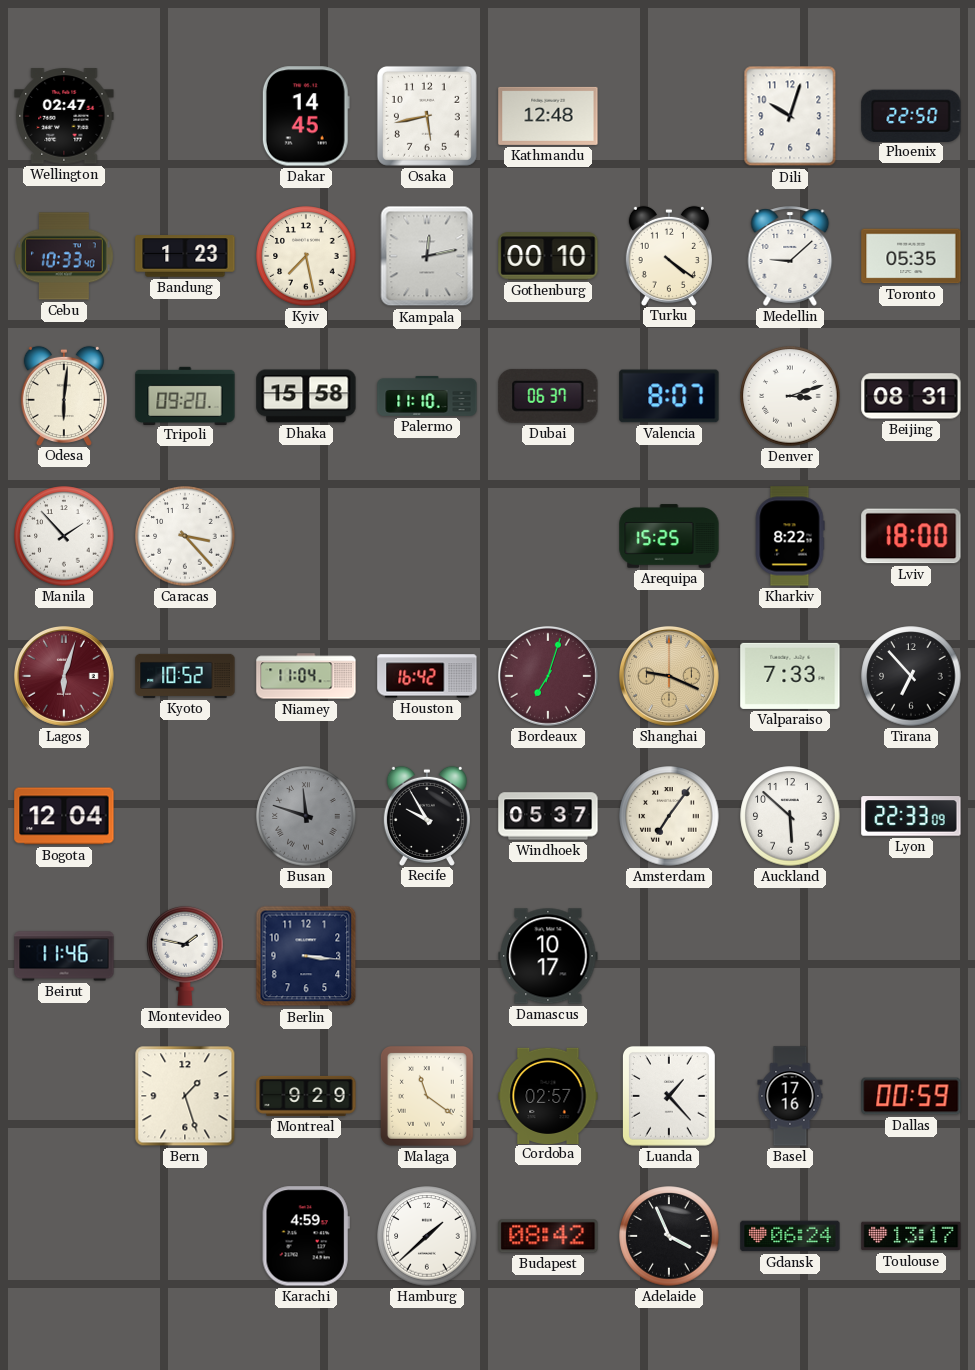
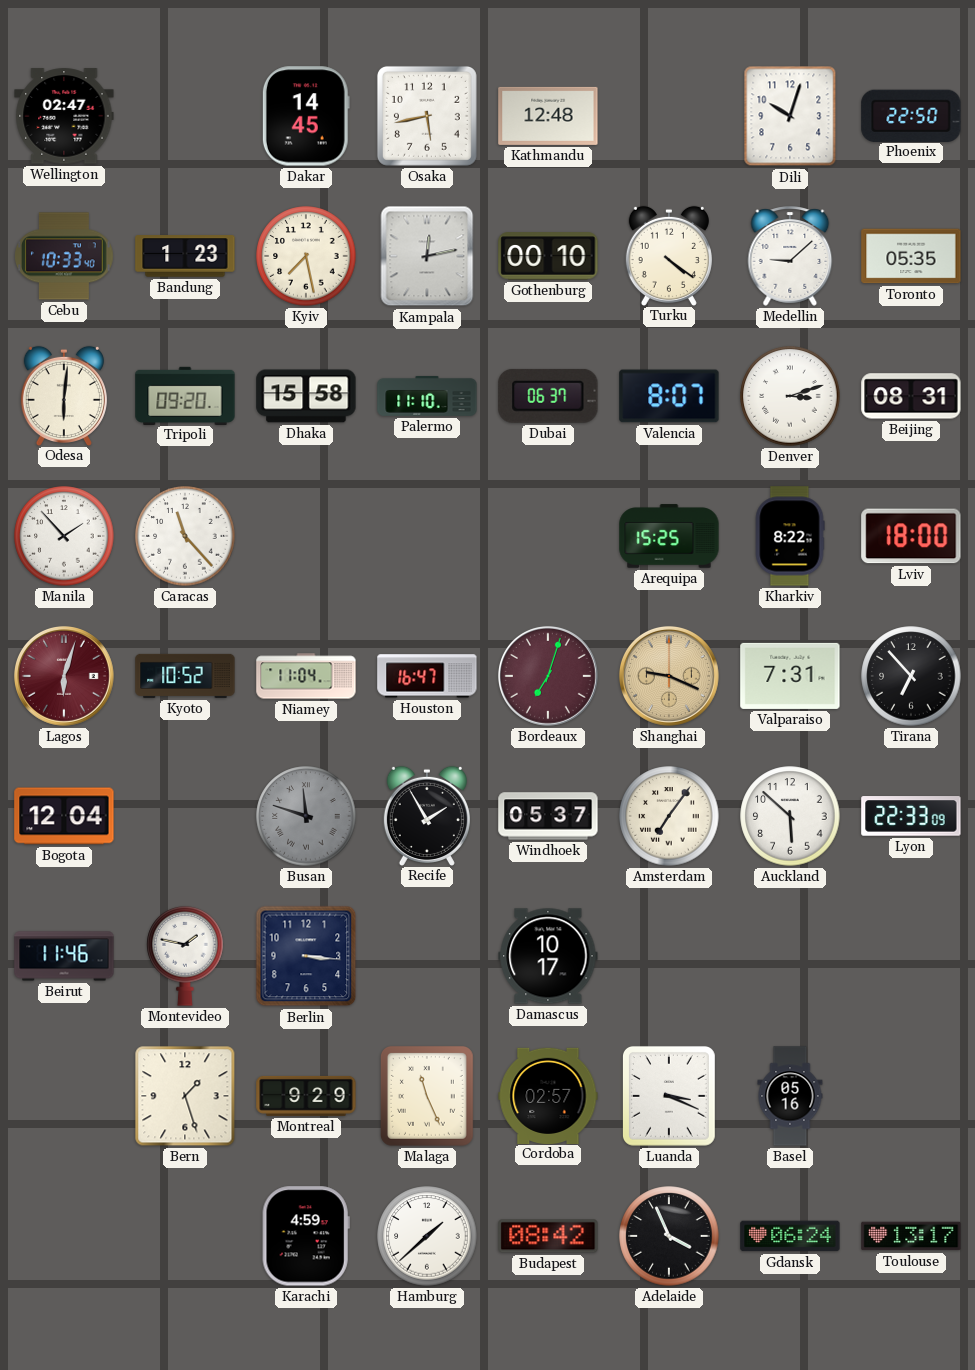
Caracas: 3:23 -> 11:23 (185, 536)
Houston: 16:42 -> 16:47 (427, 676)
Valparaiso: 7:33 -> 7:31 (790, 676)
Recife: 9:55 -> 1:55 (427, 815)
Malaga: 11:21 -> 11:26 (427, 1096)
Luanda: 1:23 -> 3:19 (669, 1096)
Basel: 17:16 -> 05:16 (790, 1096)
Dallas: 00:59 -> none (911, 1096)
